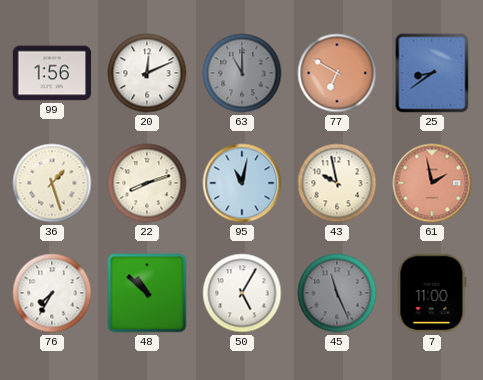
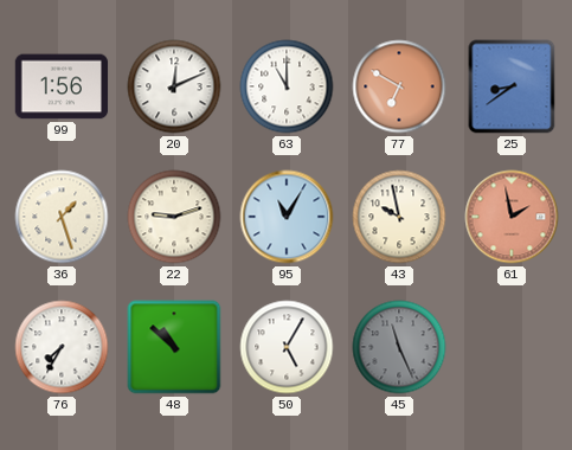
63 dial: grey -> white (287, 86)
22: 8:12 -> 9:12 (174, 217)
95: 11:02 -> 11:05 (287, 217)
7: 11:00 -> none (432, 293)
